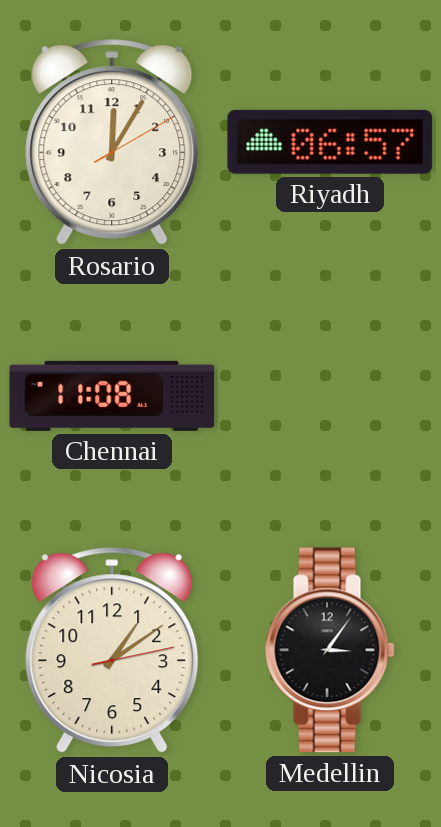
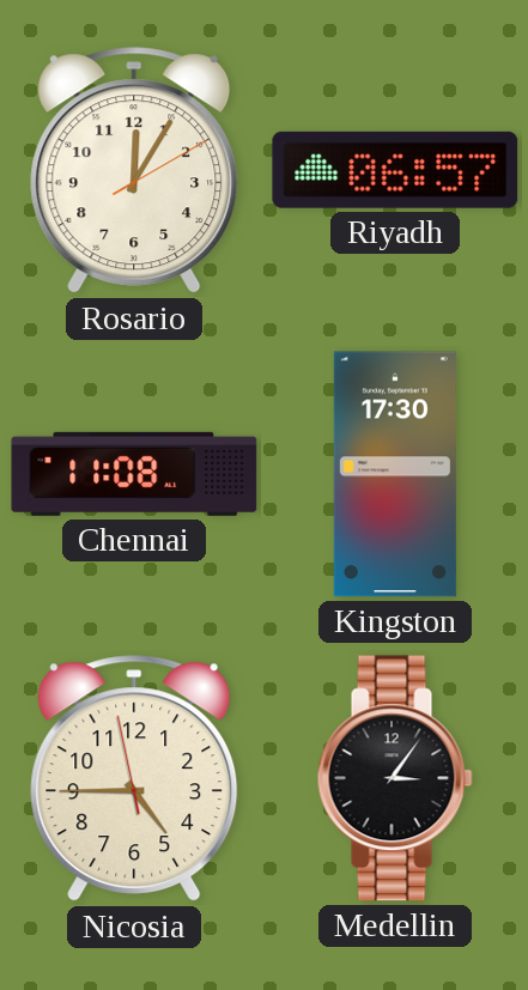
Kingston: none -> 17:30 (395, 474)
Nicosia: 1:09 -> 4:44 (134, 779)
